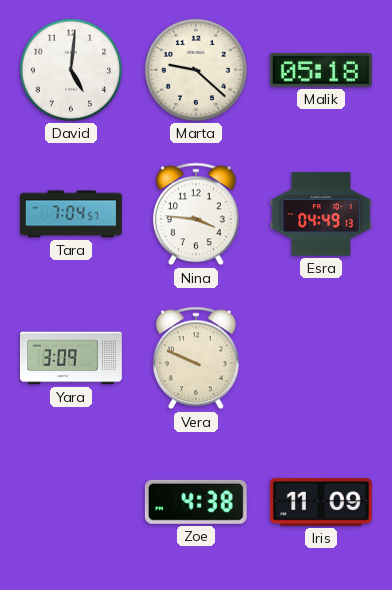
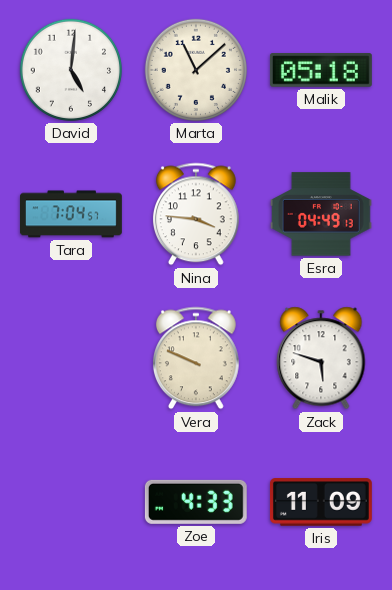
Marta: 9:22 -> 11:08 (196, 70)
Yara: 3:09 -> none (72, 358)
Zack: none -> 5:48 (321, 358)
Zoe: 4:38 -> 4:33 (196, 502)
